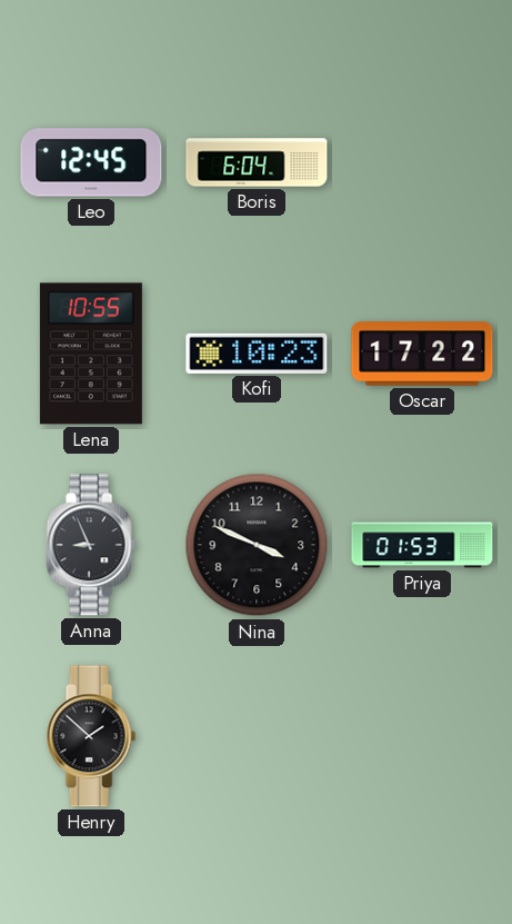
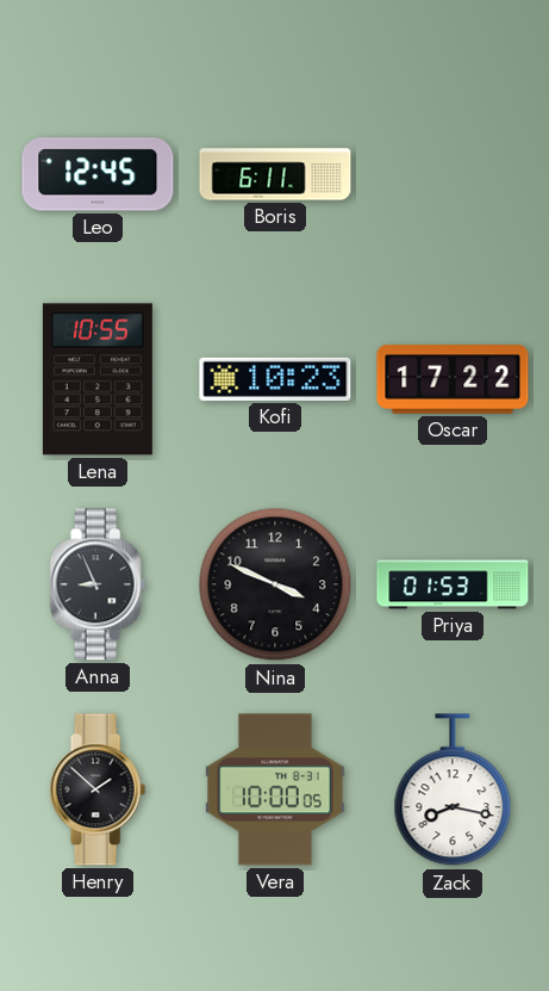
Boris: 6:04 -> 6:11 (275, 174)
Vera: none -> 10:00 (275, 789)
Zack: none -> 8:17 (453, 791)
